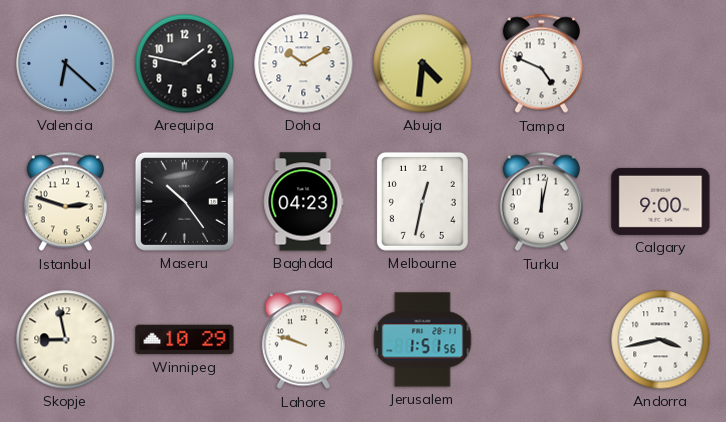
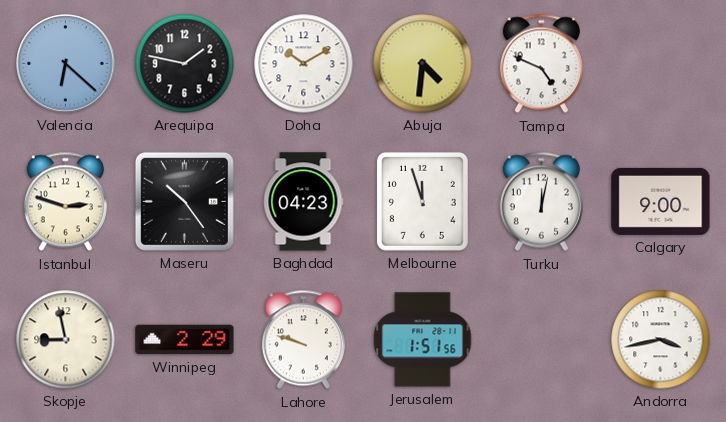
Melbourne: 12:32 -> 11:57 (422, 201)
Winnipeg: 10:29 -> 2:29 (185, 340)
